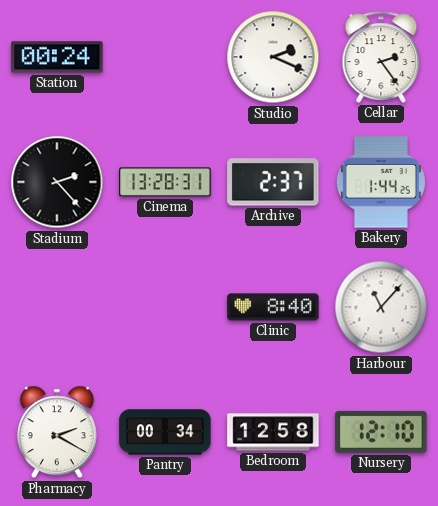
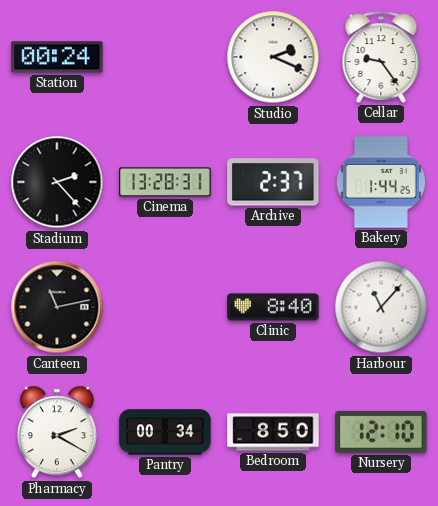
Cellar: 2:24 -> 9:24 (381, 57)
Canteen: none -> 11:13 (57, 307)
Bedroom: 12:58 -> 8:50 (273, 432)
